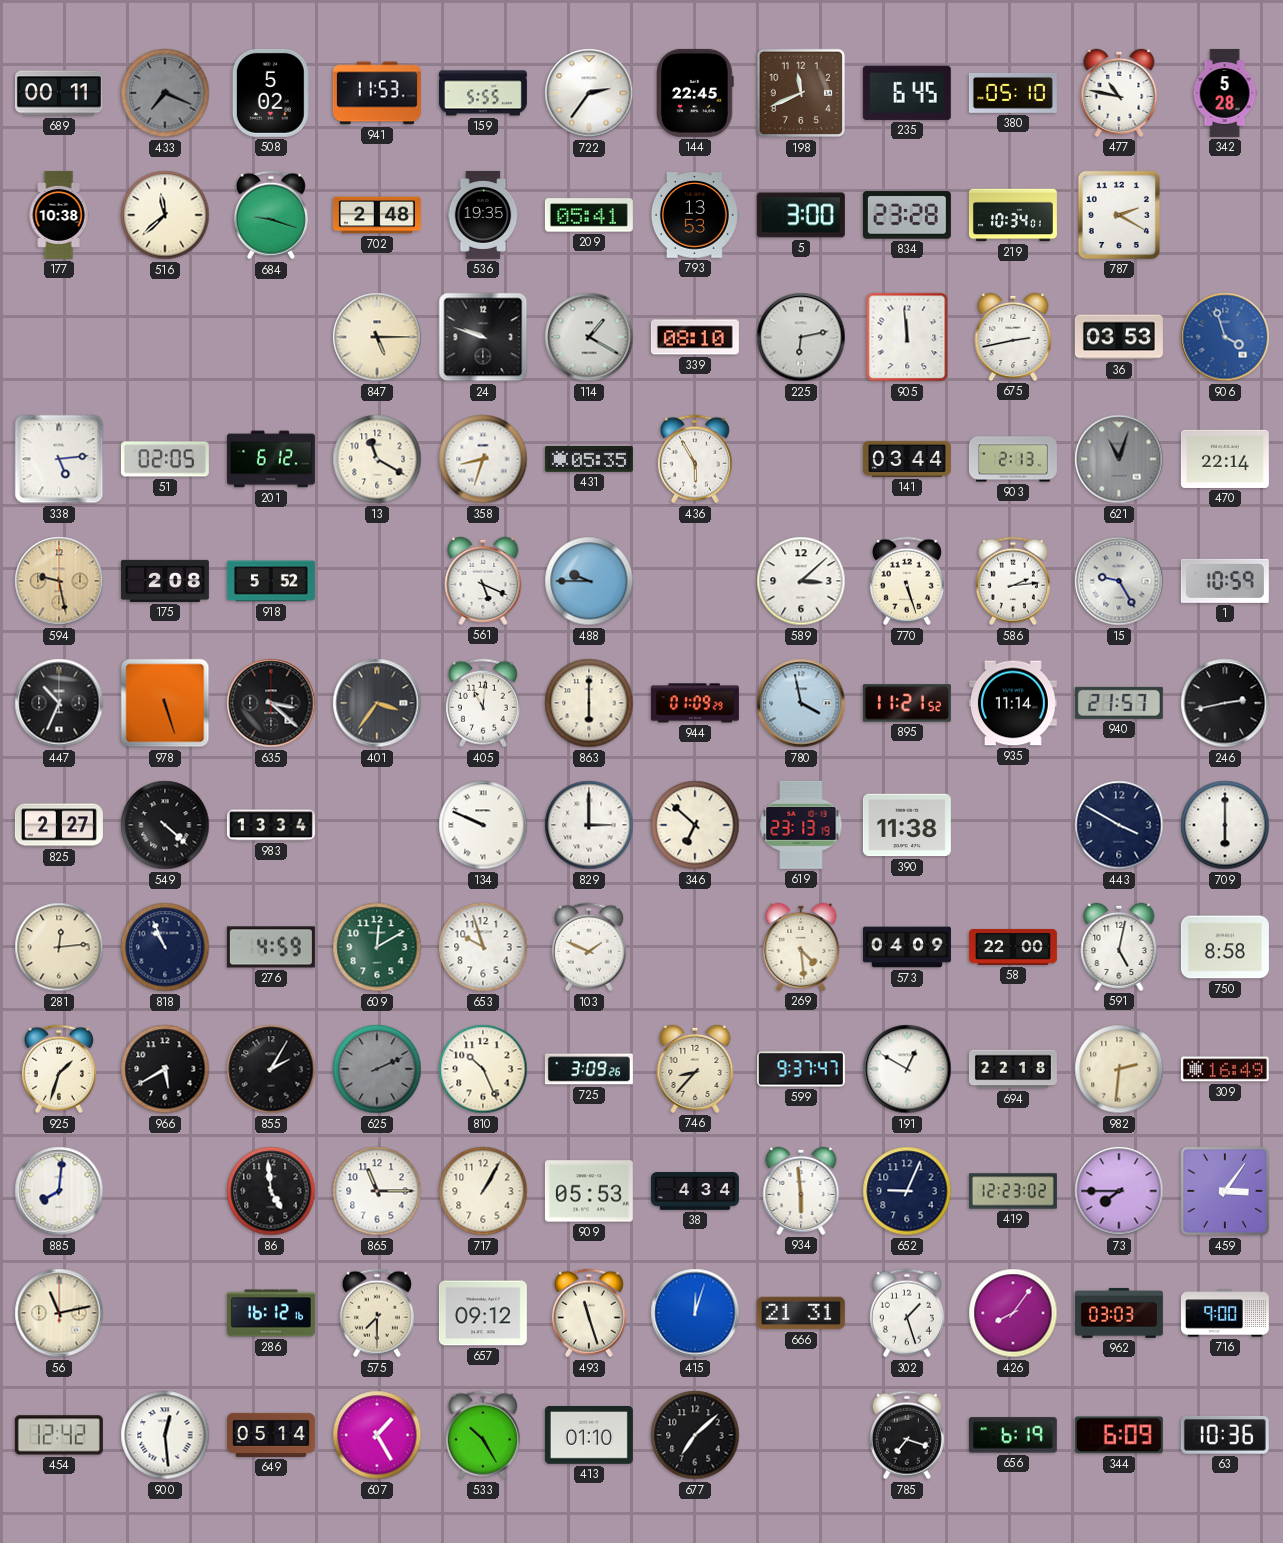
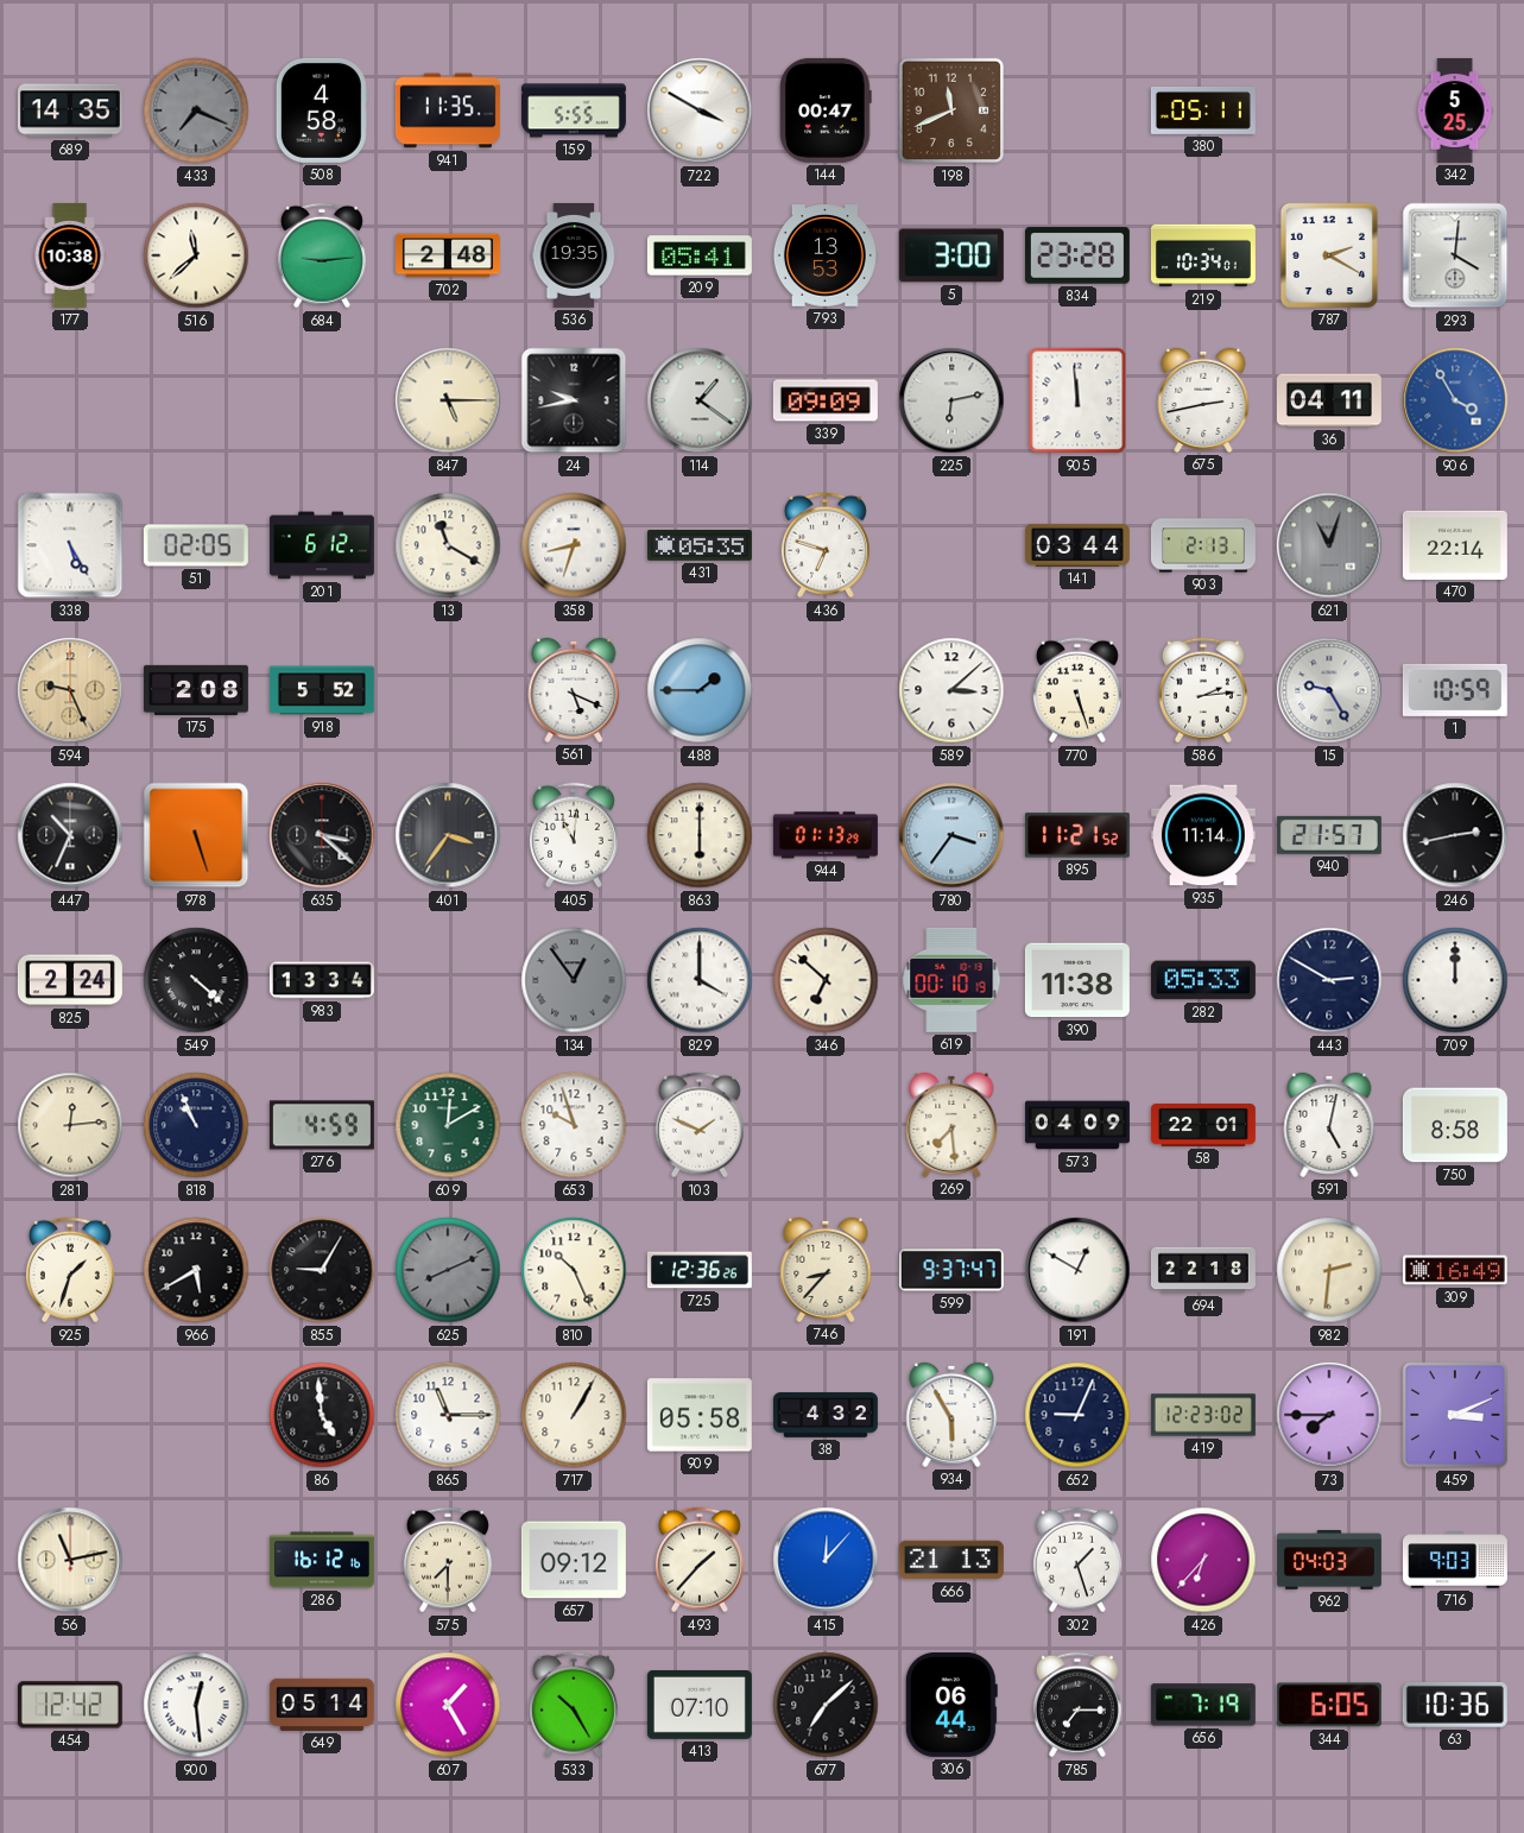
689: 00:11 -> 14:35 (70, 110)
508: 5:02 -> 4:58 (322, 110)
941: 11:53 -> 11:35 (448, 110)
722: 2:36 -> 3:50 (700, 110)
144: 22:45 -> 00:47 (826, 110)
235: 6:45 -> none (907, 93)
380: 05:10 -> 05:11 (1203, 110)
477: 10:47 -> none (1119, 93)
342: 5:28 -> 5:25 (1455, 110)
684: 9:18 -> 9:14 (322, 255)
293: none -> 4:01 (1455, 255)
24: 9:48 -> 9:43 (574, 400)
114: 1:20 -> 1:21 (700, 400)
339: 08:10 -> 09:09 (826, 400)
36: 03:53 -> 04:11 (1329, 400)
906: 3:57 -> 3:55 (1455, 400)
338: 5:14 -> 5:25 (70, 545)
436: 5:55 -> 6:48 (826, 545)
594: 9:28 -> 9:26 (70, 690)
488: 9:45 -> 1:45 (700, 690)
944: 01:09 -> 01:13 (826, 835)
780: 3:58 -> 3:36 (951, 835)
825: 2:27 -> 2:24 (70, 980)
134: 9:49 -> 12:54 (574, 980)
134 dial: white -> grey (574, 980)
829: 3:00 -> 4:00 (700, 980)
619: 23:13 -> 00:10 (951, 980)
282: none -> 05:33 (1203, 980)
443: 3:50 -> 2:50 (1329, 980)
709: 6:00 -> 12:00 (1455, 980)
269: 4:29 -> 7:29 (951, 1125)
58: 22:00 -> 22:01 (1203, 1125)
855: 2:05 -> 9:05 (322, 1270)
625: 2:11 -> 8:11 (448, 1270)
725: 3:09 -> 12:36 (700, 1270)
885: 8:01 -> none (59, 1191)
909: 05:53 -> 05:58 (700, 1415)
38: 4:34 -> 4:32 (826, 1415)
934: 5:59 -> 5:55 (951, 1415)
459: 3:06 -> 3:11 (1455, 1415)
493: 11:27 -> 1:37 (700, 1560)
415: 12:03 -> 12:07 (826, 1560)
666: 21:31 -> 21:13 (951, 1560)
426: 8:06 -> 6:37 (1203, 1560)
962: 03:03 -> 04:03 (1329, 1560)
716: 9:00 -> 9:03 (1455, 1560)
413: 01:10 -> 07:10 (700, 1706)
306: none -> 06:44 (951, 1705)
785: 7:18 -> 7:15 (1077, 1705)
656: 6:19 -> 7:19 (1203, 1705)
344: 6:09 -> 6:05 (1329, 1705)
